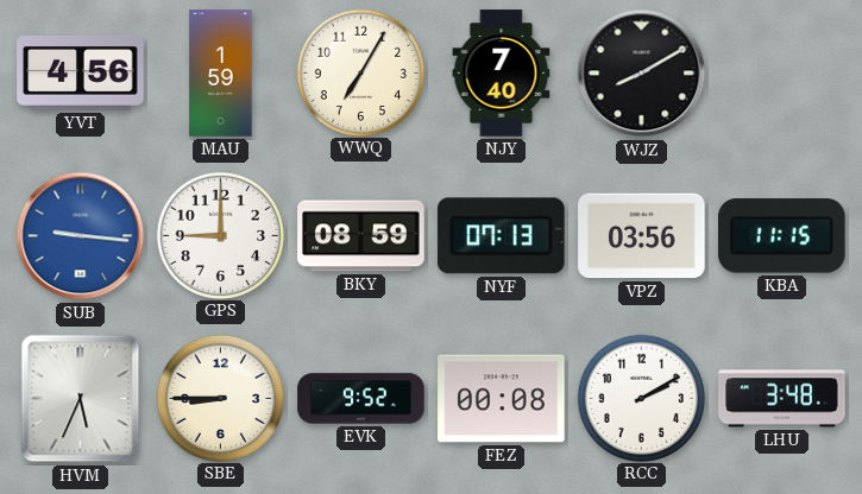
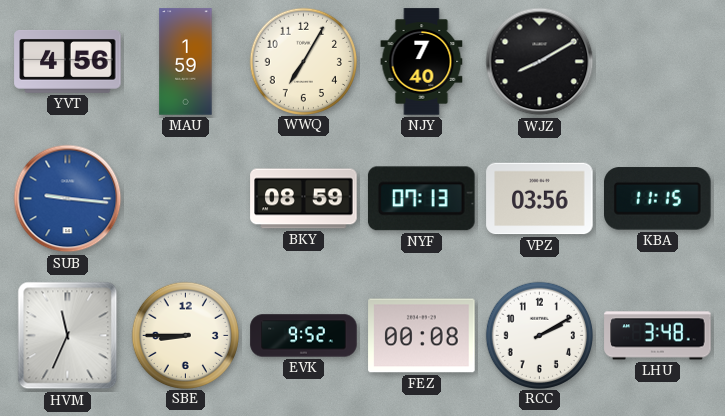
GPS: 9:00 -> none (220, 235)
HVM: 5:34 -> 11:34 (68, 336)
